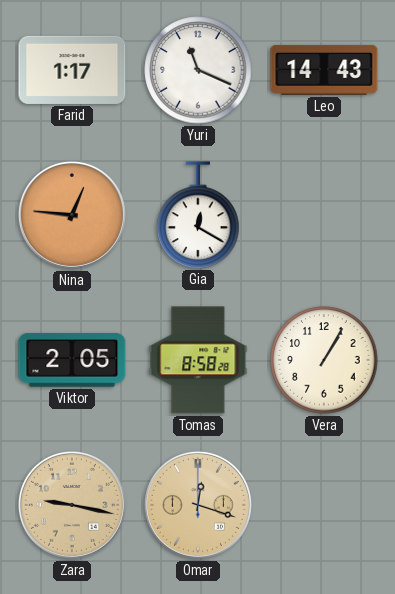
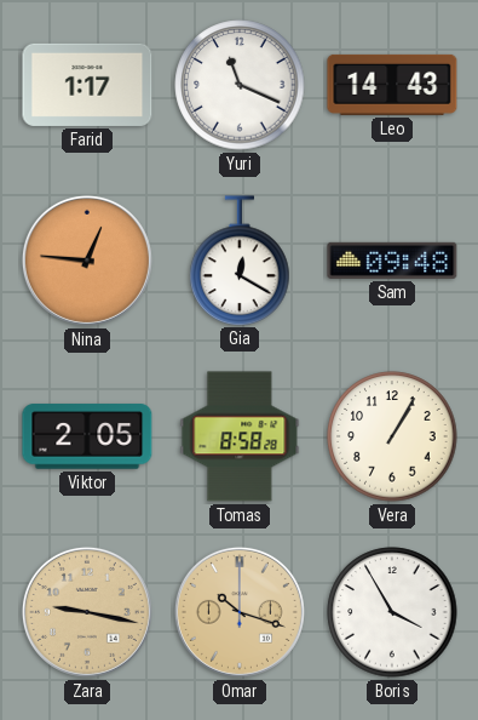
Sam: none -> 09:48 (392, 261)
Omar: 12:18 -> 10:18 (240, 612)
Boris: none -> 3:55 (392, 612)
